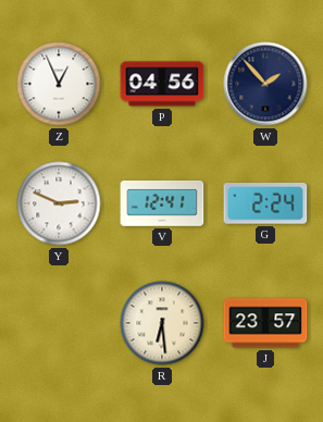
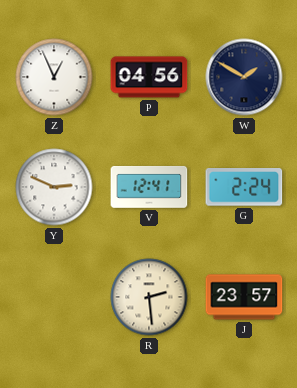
W: 1:53 -> 1:50 (244, 77)
R: 6:29 -> 2:29 (149, 297)
